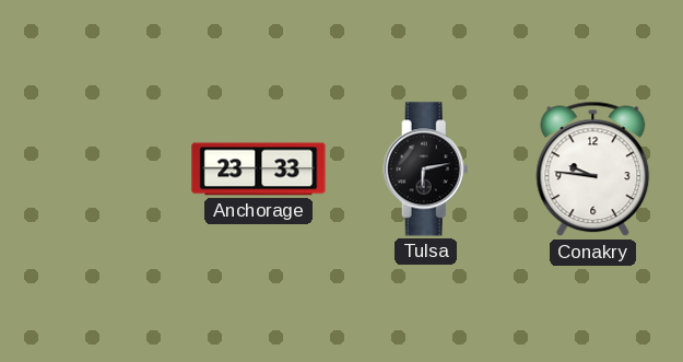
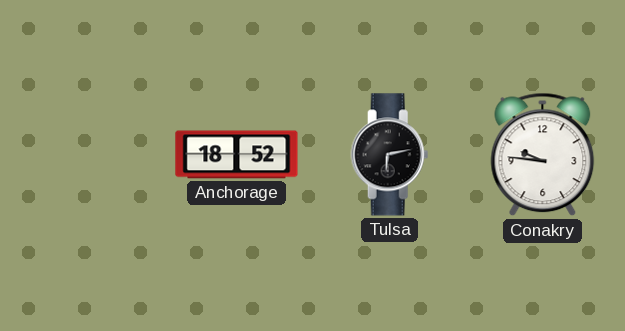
Anchorage: 23:33 -> 18:52 (237, 155)
